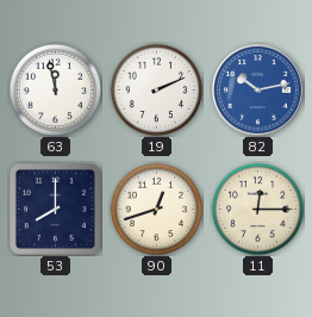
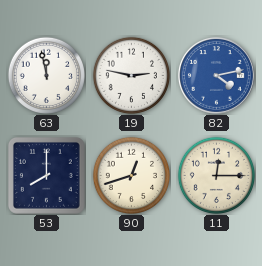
19: 2:11 -> 2:47 (131, 75)
82: 10:13 -> 4:13 (216, 75)
